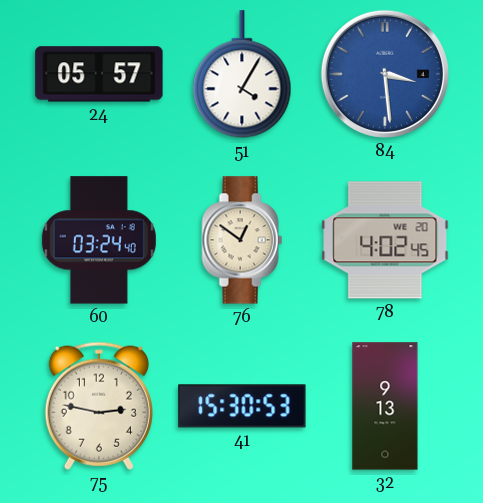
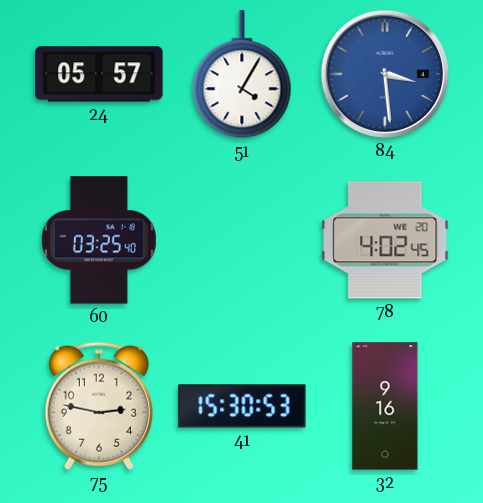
60: 03:24 -> 03:25 (99, 240)
76: 12:51 -> none (242, 240)
32: 9:13 -> 9:16 (385, 406)
